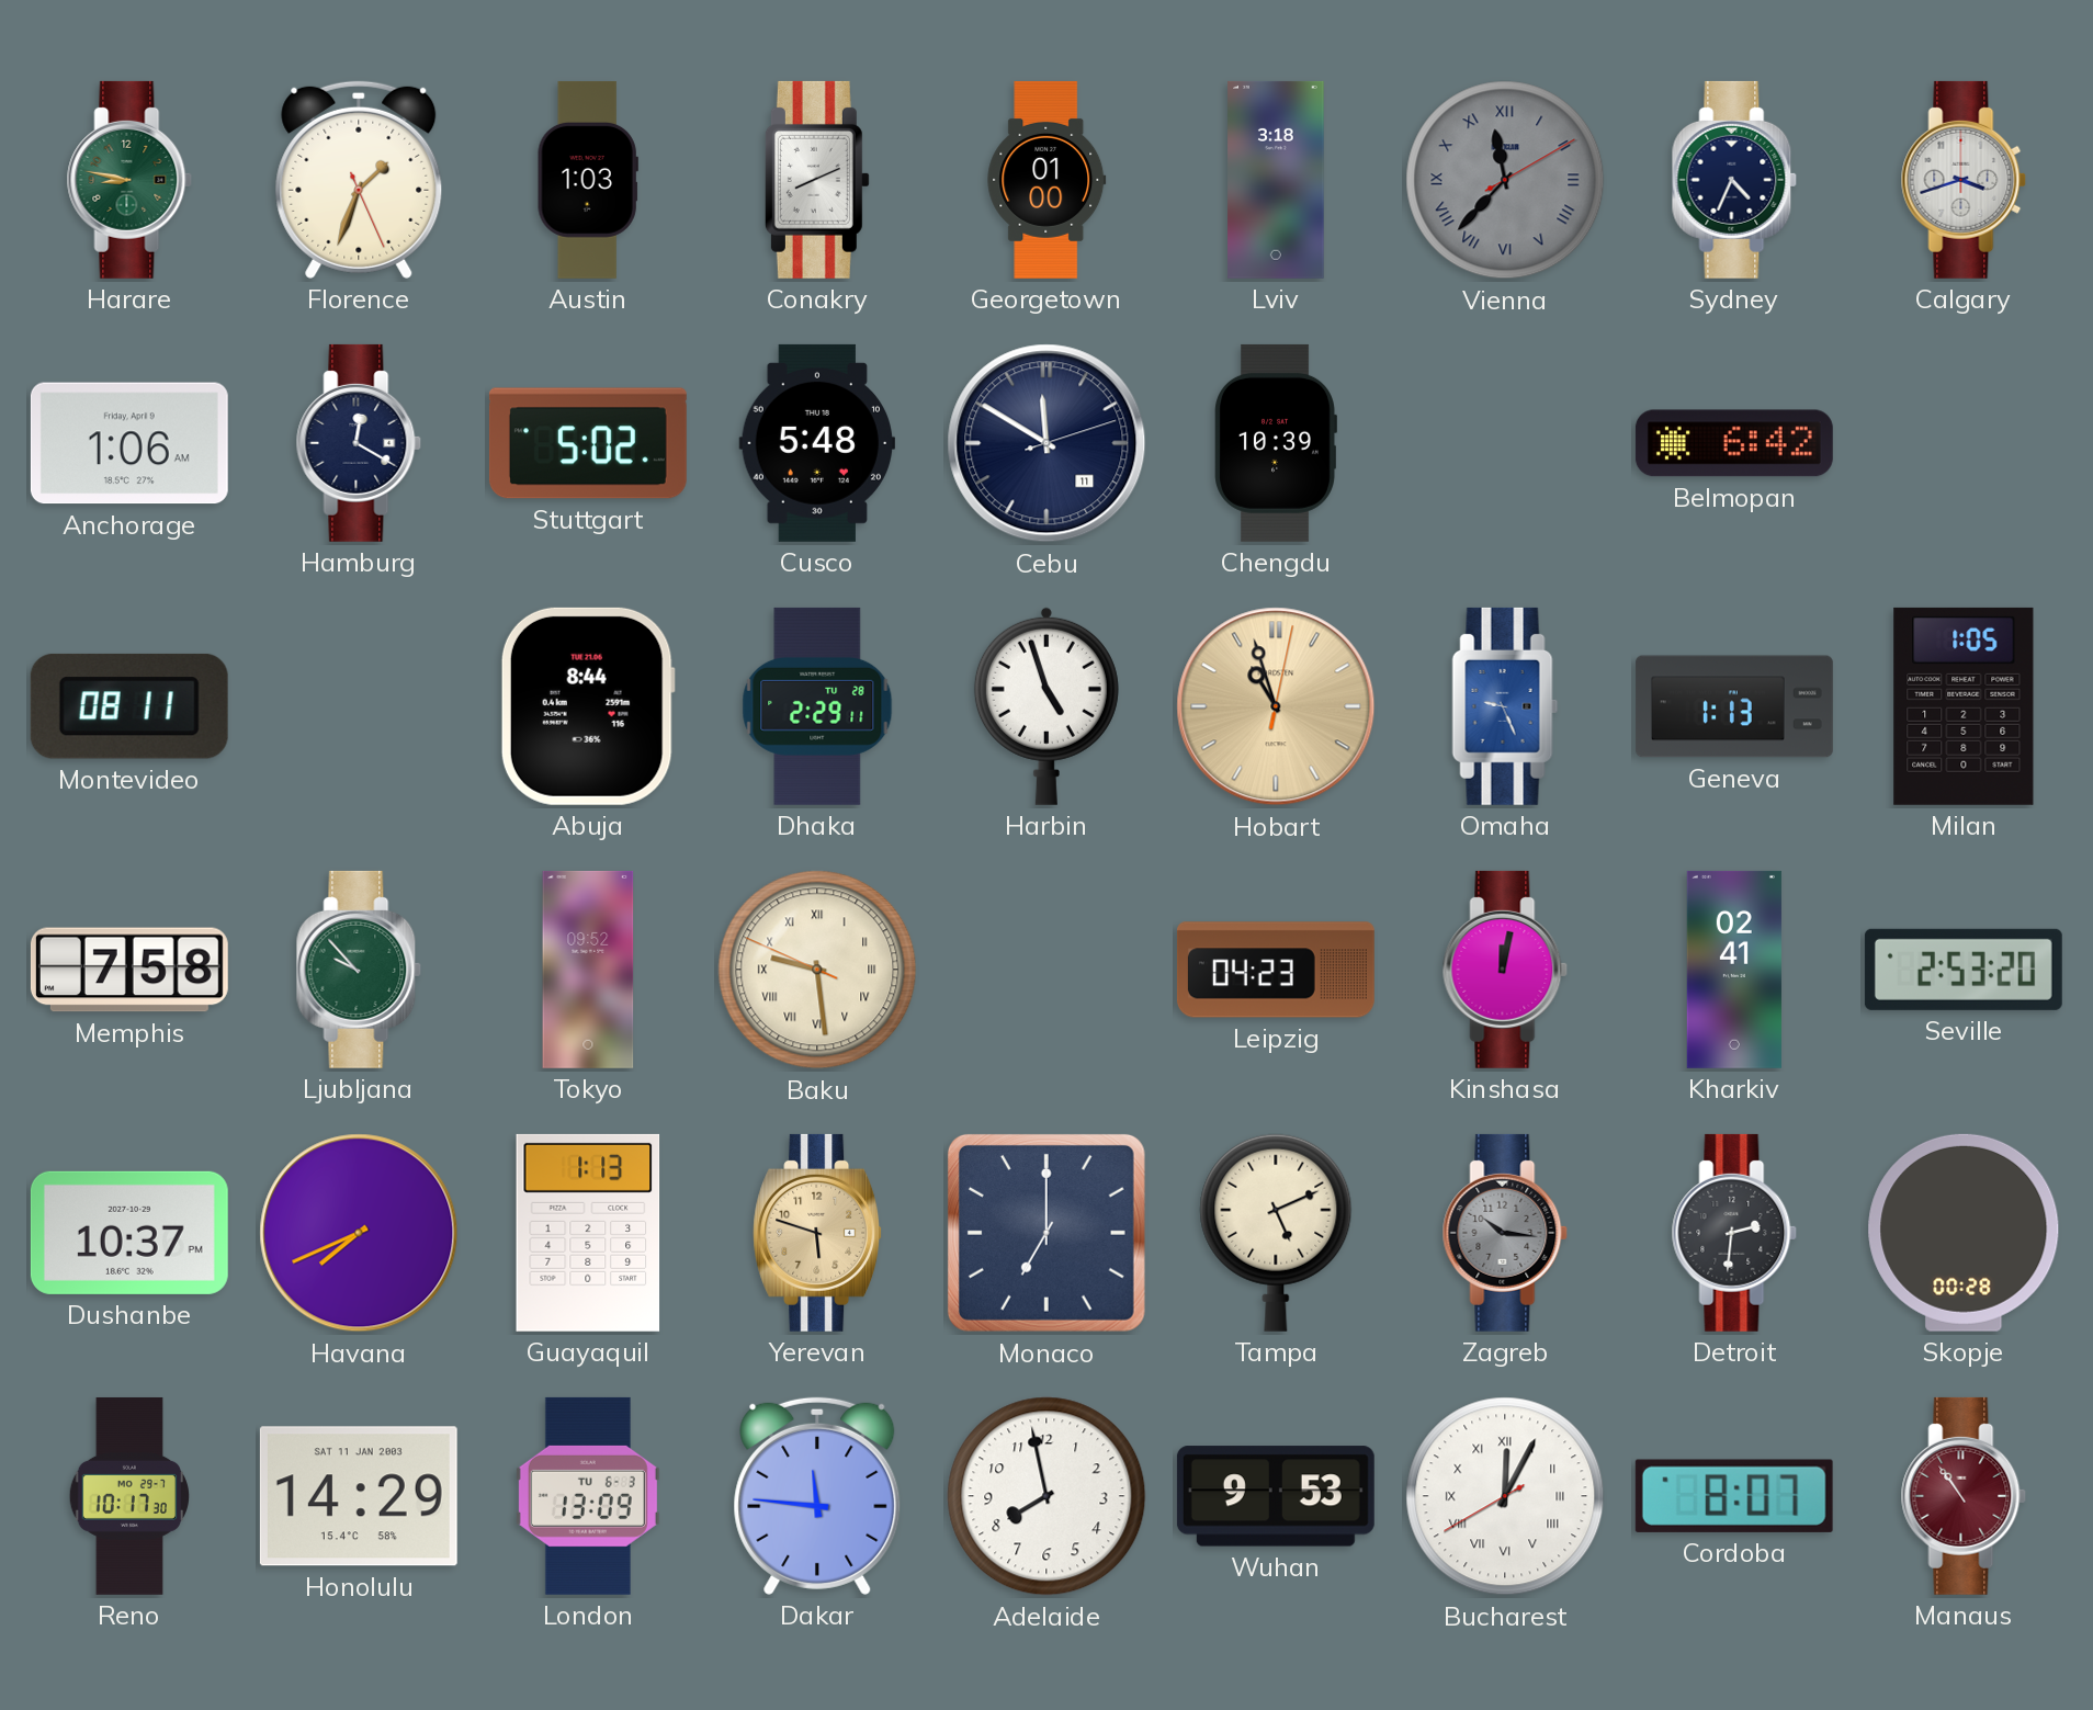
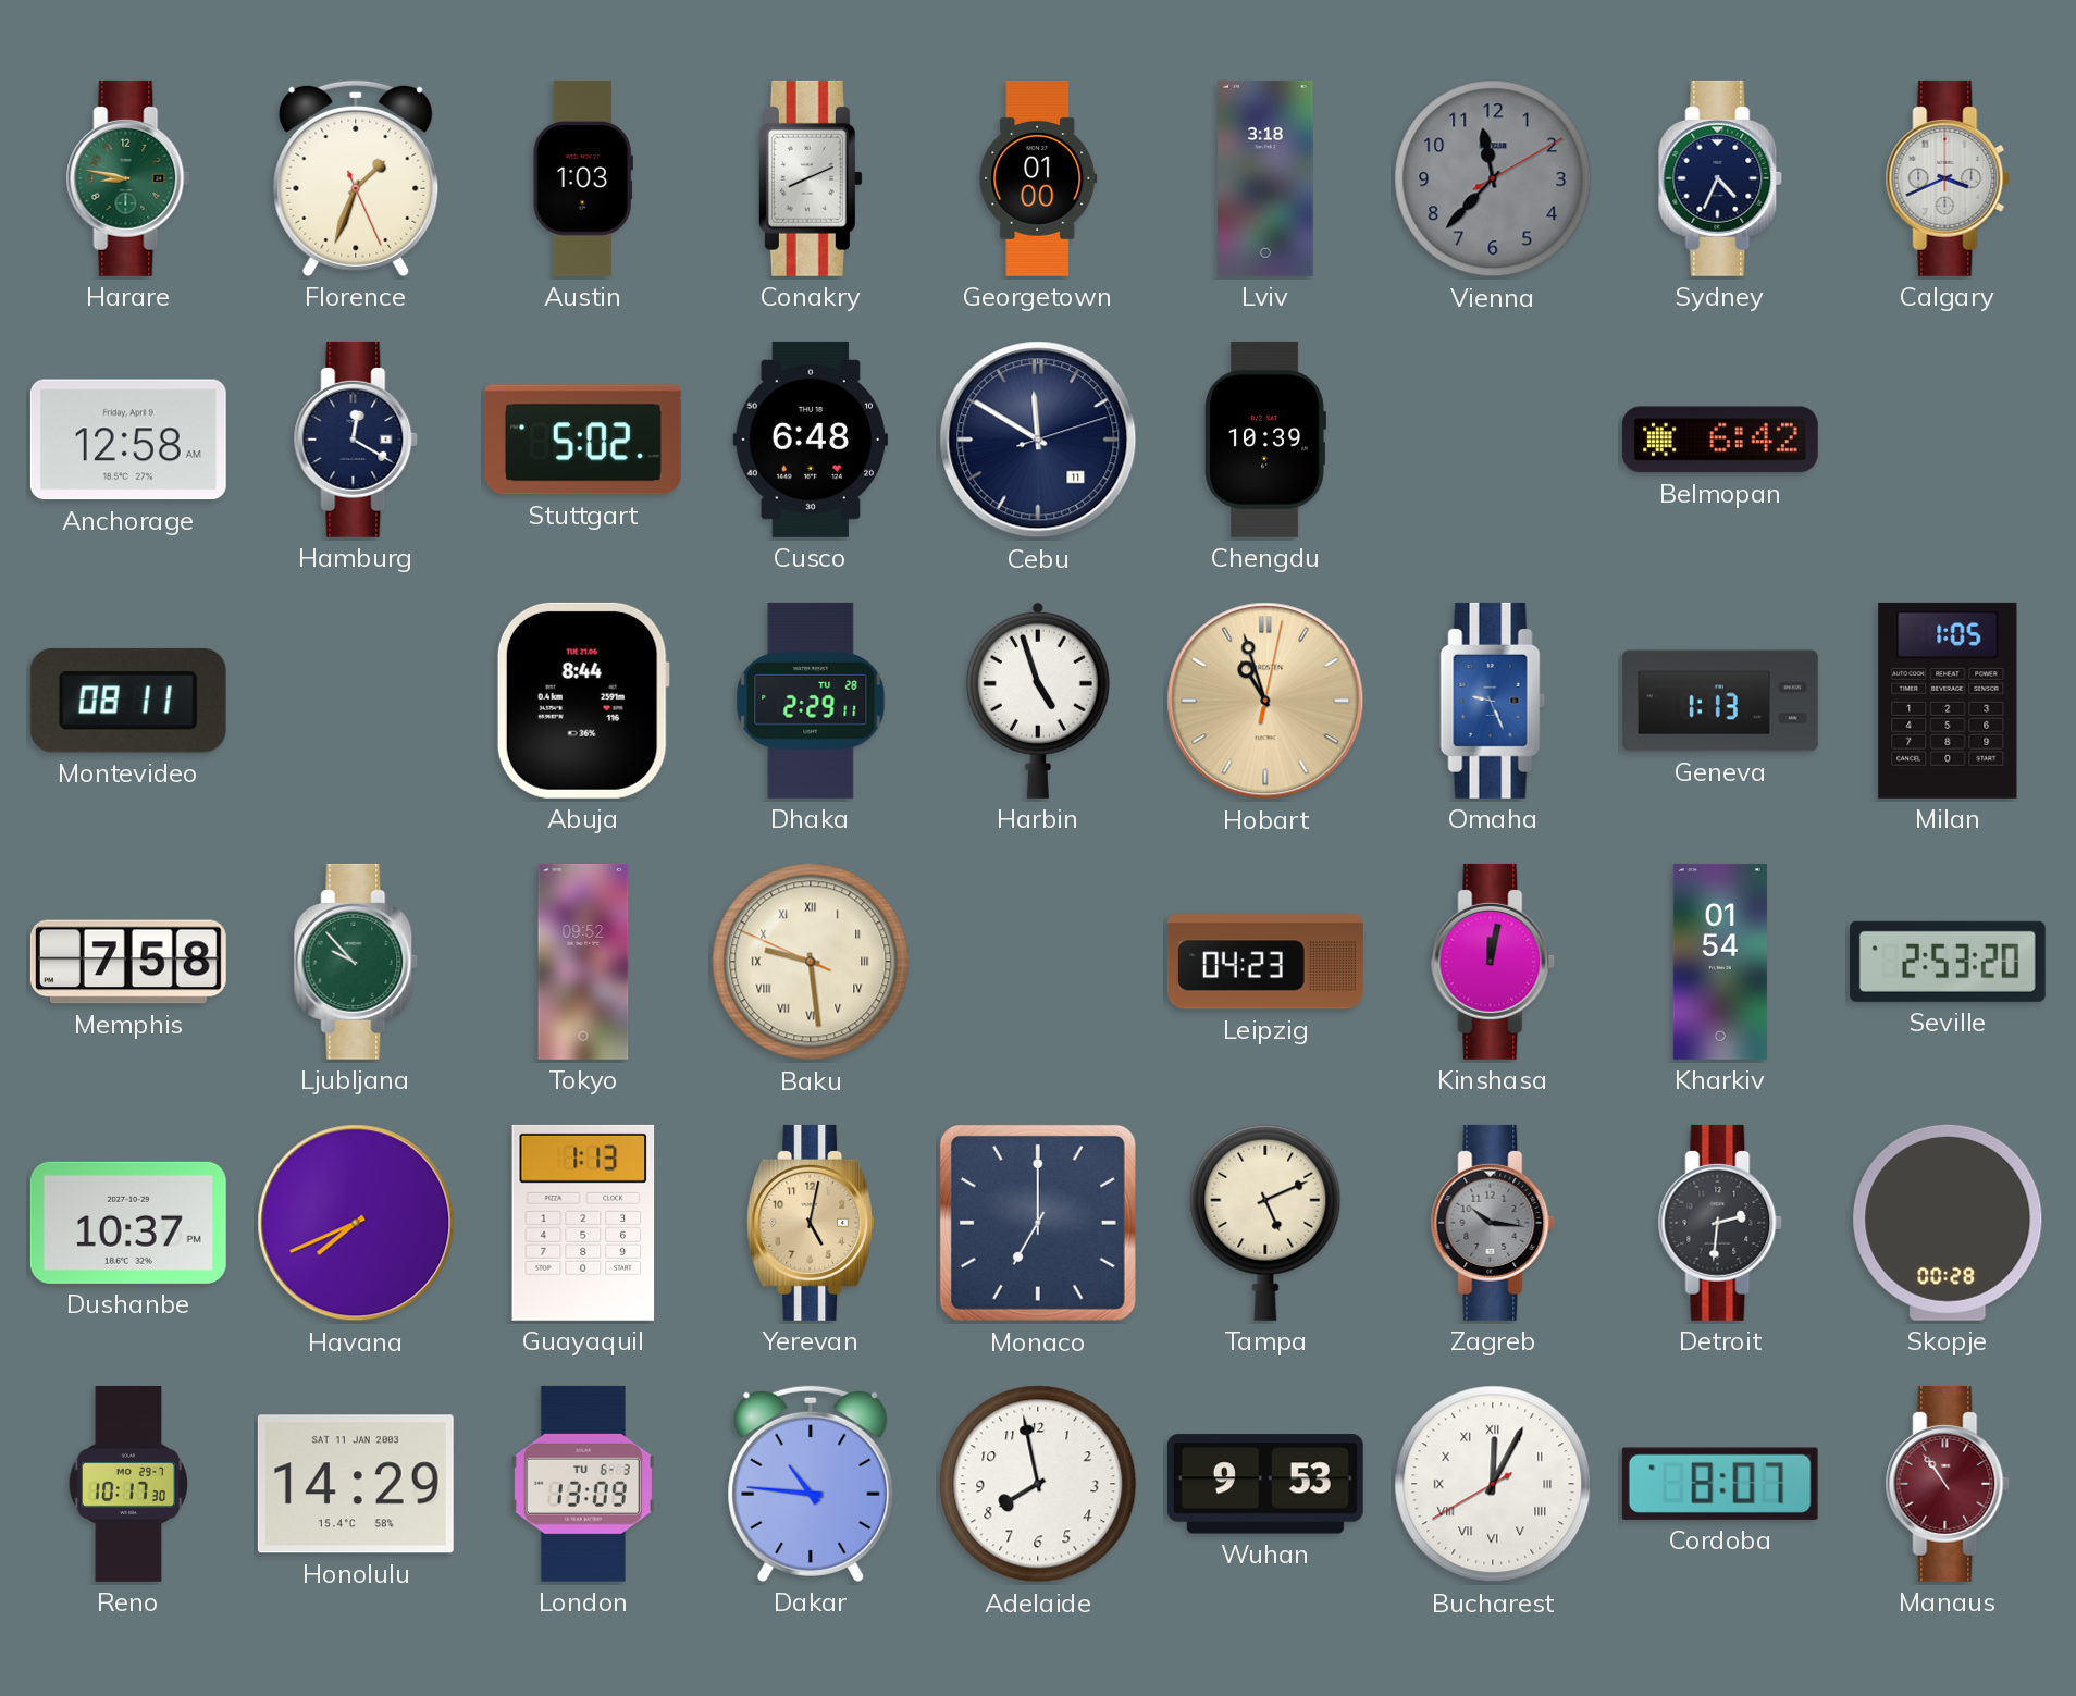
Vienna numerals: Roman -> Arabic (1493, 178)
Calgary: 3:42 -> 3:41 (1948, 178)
Anchorage: 1:06 -> 12:58 (128, 440)
Cusco: 5:48 -> 6:48 (810, 440)
Kharkiv: 02:41 -> 01:54 (1720, 962)
Yerevan: 5:48 -> 5:02 (812, 1223)
Dakar: 11:46 -> 10:46 (811, 1484)
